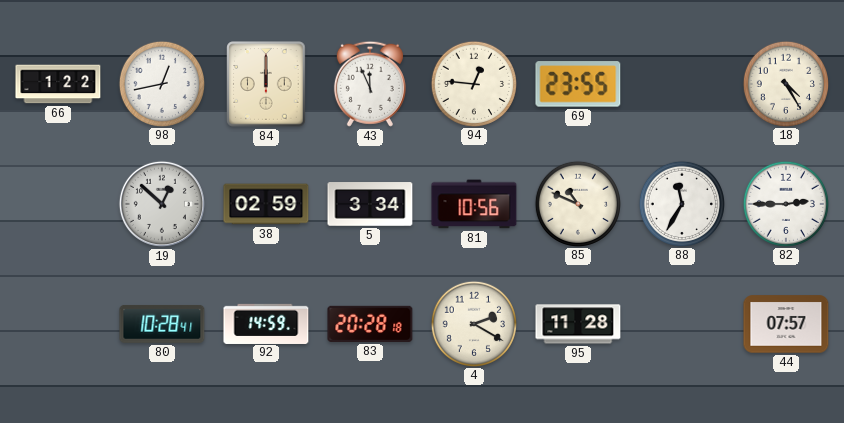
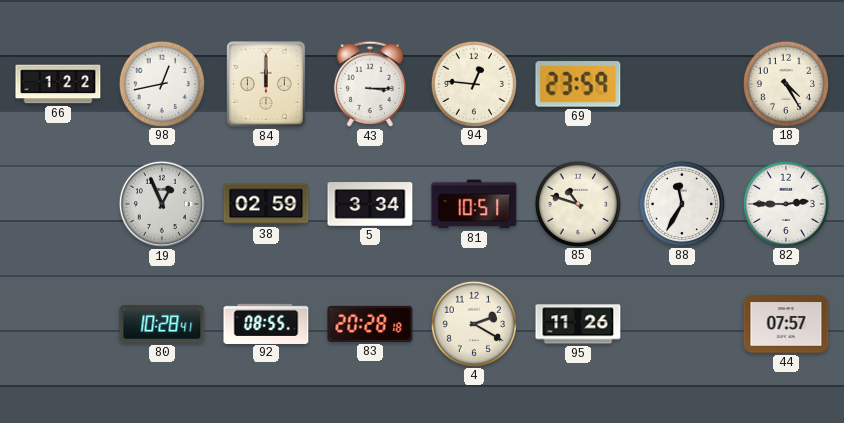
43: 11:56 -> 3:15 (370, 84)
69: 23:55 -> 23:59 (578, 84)
19: 12:52 -> 12:56 (162, 204)
81: 10:56 -> 10:51 (474, 204)
85: 10:49 -> 10:48 (577, 203)
92: 14:59 -> 08:55 (266, 323)
95: 11:28 -> 11:26 (578, 324)
